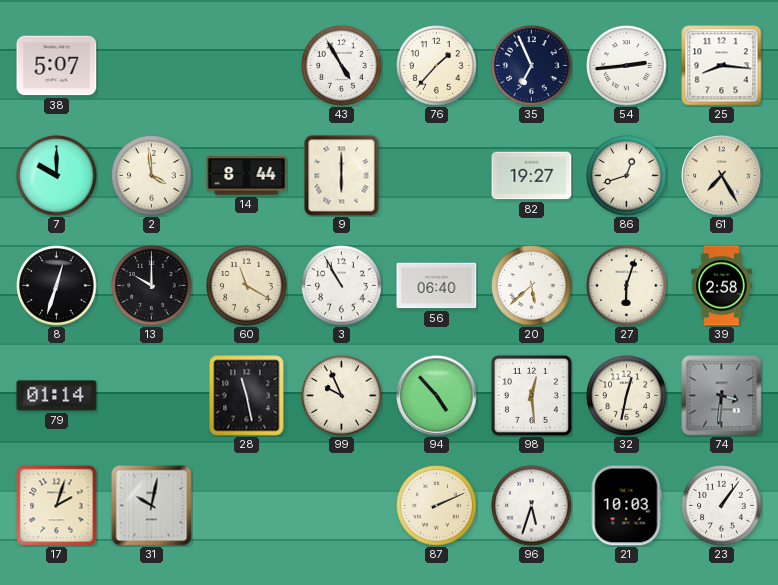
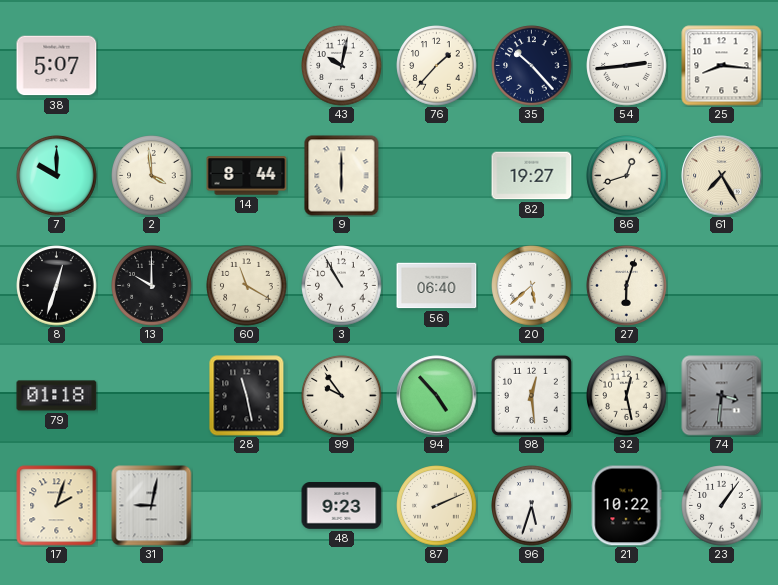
43: 4:55 -> 10:02 (342, 66)
35: 6:56 -> 10:23 (532, 66)
39: 2:58 -> none (722, 286)
79: 01:14 -> 01:18 (57, 396)
99: 9:56 -> 9:54 (342, 396)
32: 12:32 -> 12:28 (627, 396)
31: 10:02 -> 9:02 (152, 506)
48: none -> 9:23 (342, 506)
21: 10:03 -> 10:22 (626, 506)
